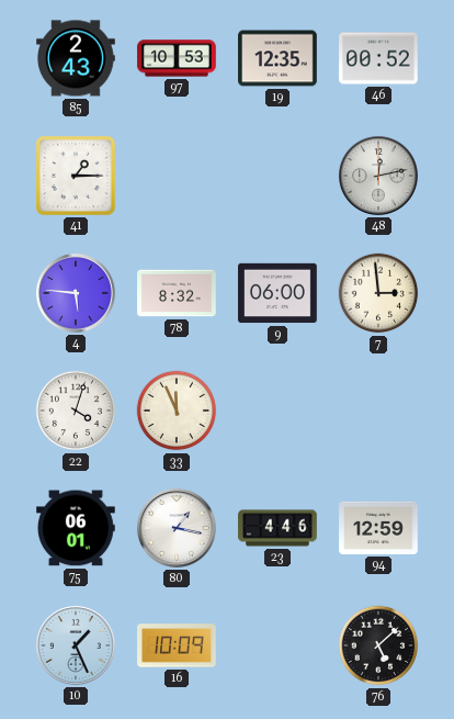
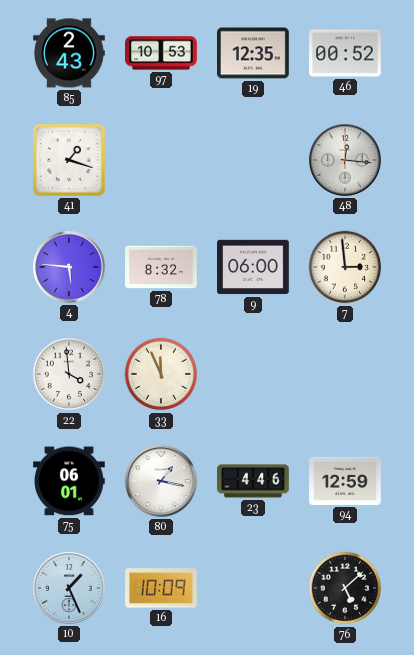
41: 1:15 -> 1:18 (70, 161)
48: 12:13 -> 12:16 (345, 160)
22: 4:03 -> 3:59 (69, 374)
